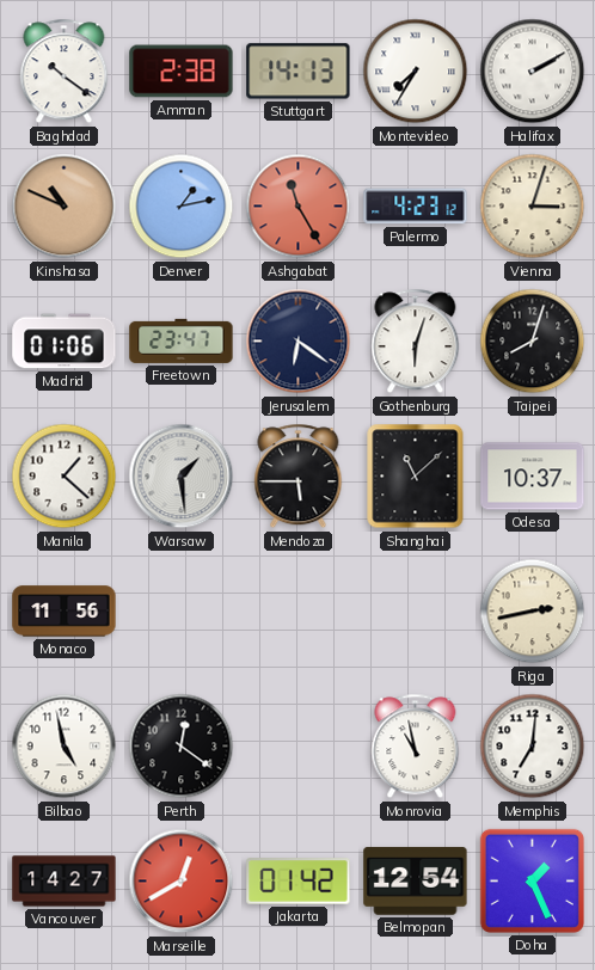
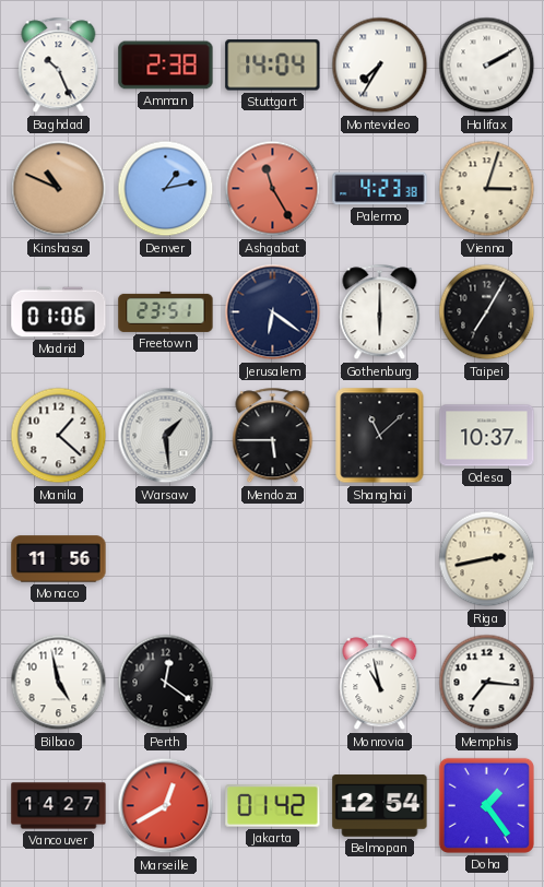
Baghdad: 10:21 -> 10:26 (59, 66)
Stuttgart: 14:13 -> 14:04 (273, 66)
Palermo: 4:23:12 -> 4:23:38 (380, 189)
Freetown: 23:47 -> 23:51 (166, 311)
Gothenburg: 6:03 -> 6:00 (380, 312)
Taipei: 8:03 -> 7:05 (487, 312)
Memphis: 7:01 -> 7:16 (487, 683)
Doha: 1:26 -> 1:24 (486, 805)
